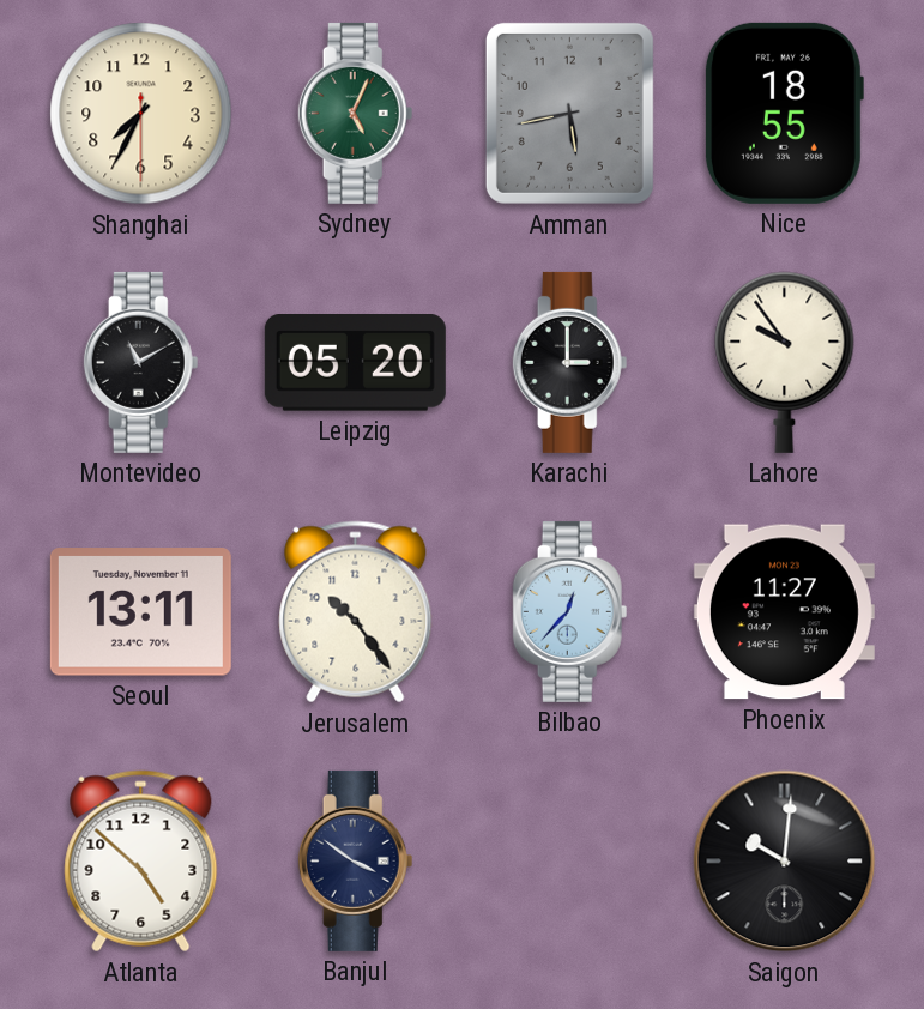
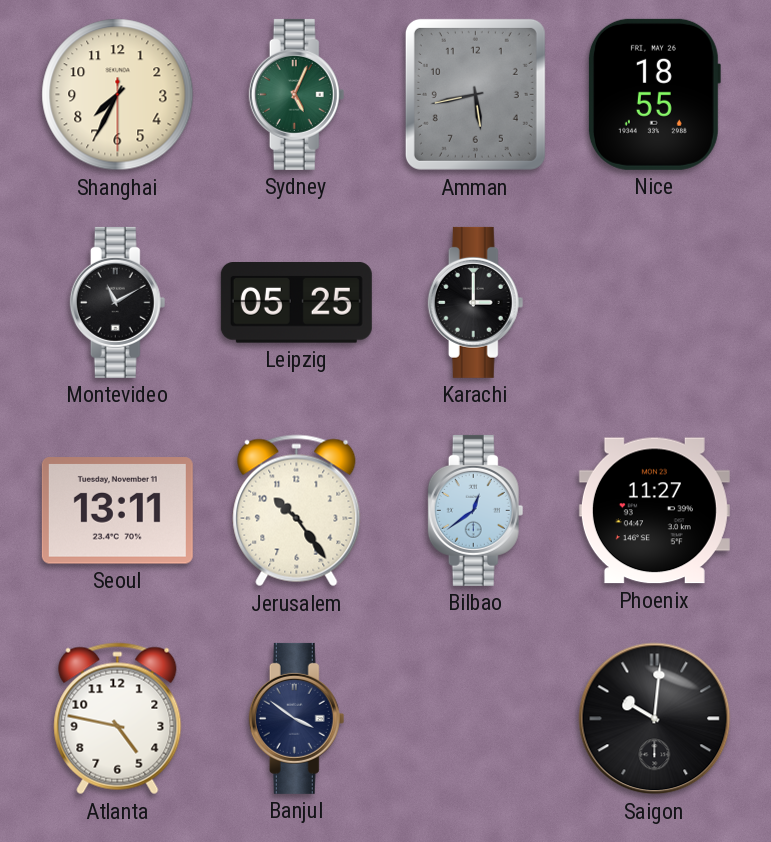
Leipzig: 05:20 -> 05:25 (296, 303)
Lahore: 9:54 -> none (785, 362)
Bilbao: 12:37 -> 12:39 (476, 510)
Atlanta: 4:52 -> 4:47 (118, 719)
